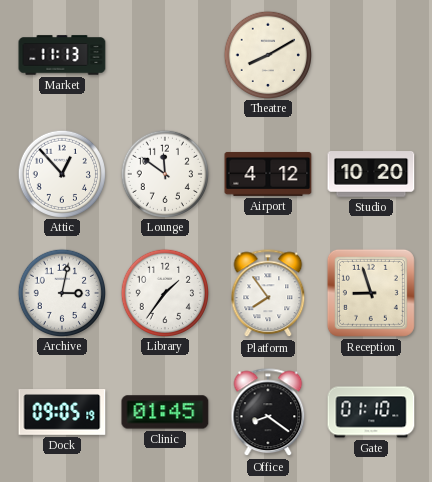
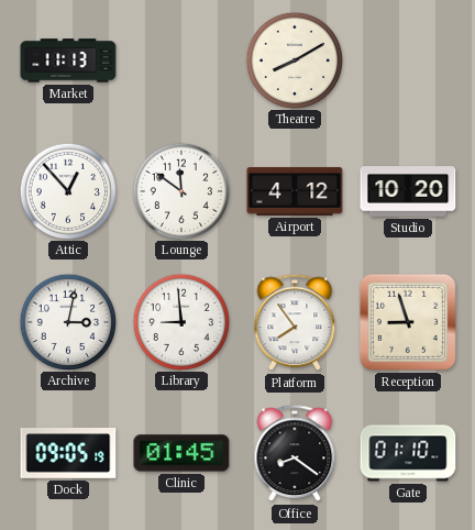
Library: 1:36 -> 8:59 (180, 321)
